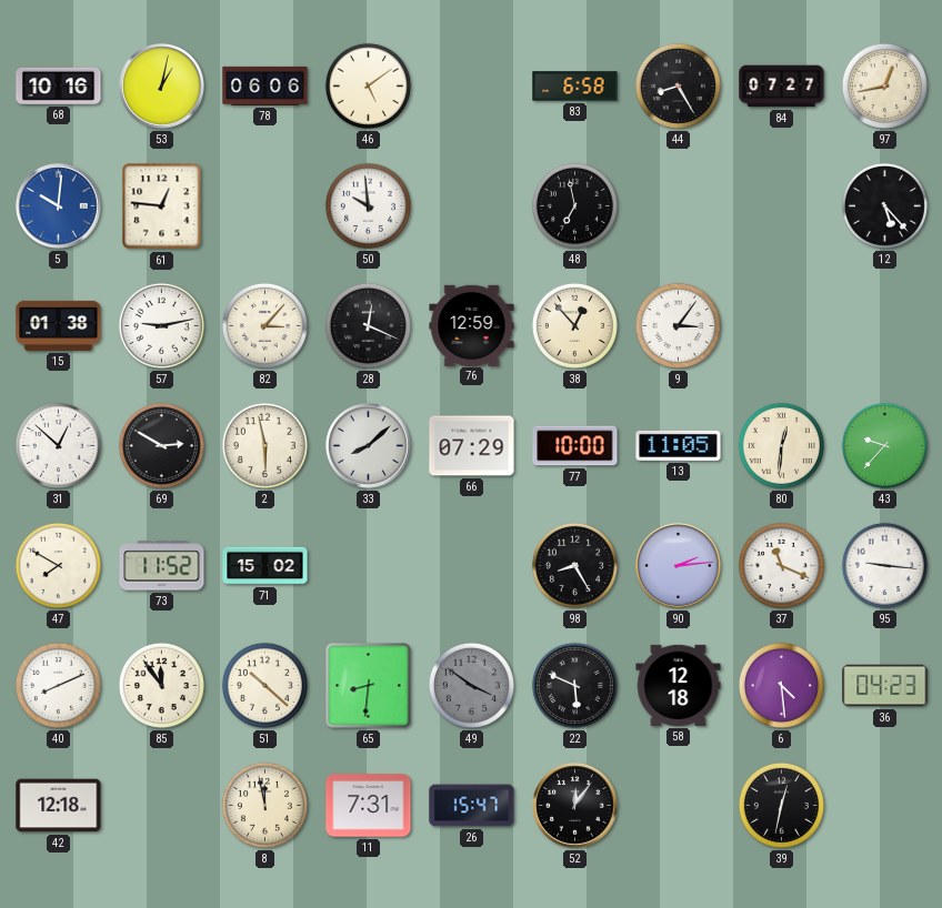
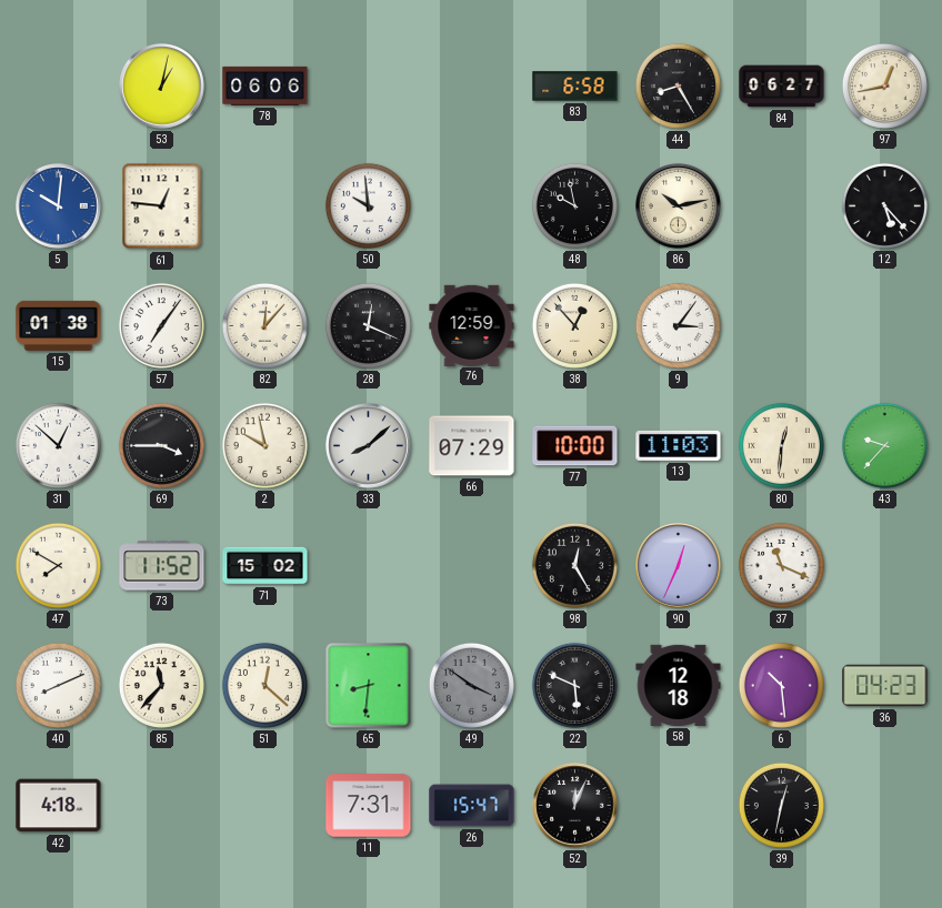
68: 10:16 -> none (59, 85)
46: 5:09 -> none (368, 85)
84: 07:27 -> 06:27 (782, 87)
48: 6:58 -> 9:58 (574, 205)
86: none -> 10:13 (679, 206)
57: 9:13 -> 7:06 (161, 325)
82: 3:07 -> 12:07 (264, 325)
69: 2:50 -> 3:45 (161, 445)
2: 5:58 -> 9:58 (264, 445)
13: 11:05 -> 11:03 (679, 445)
98: 8:25 -> 12:25 (574, 565)
90: 2:14 -> 12:34 (679, 566)
95: 9:16 -> none (884, 565)
85: 11:54 -> 11:37 (161, 685)
51: 10:22 -> 12:22 (264, 685)
6: 4:29 -> 10:29 (781, 685)
42: 12:18 -> 4:18 (59, 806)
8: 11:58 -> none (264, 805)
52: 12:06 -> 12:04 (575, 806)
